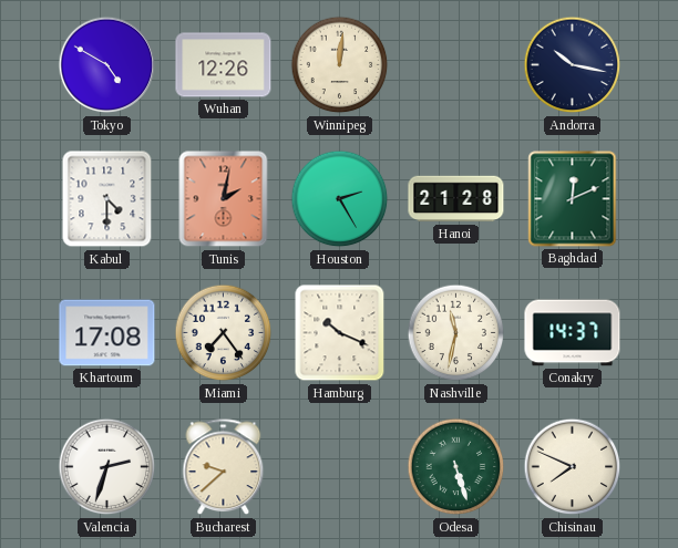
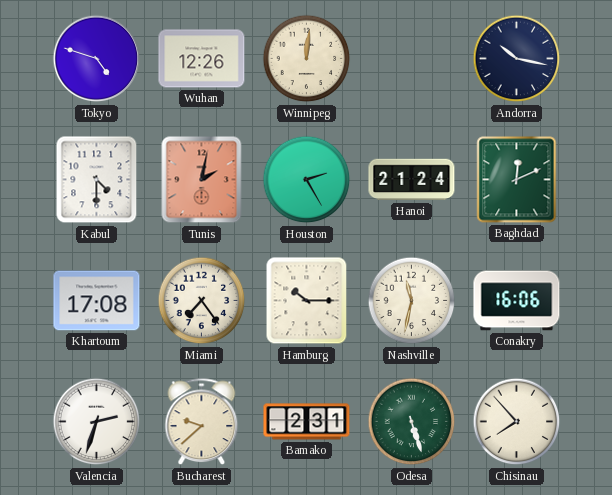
Tokyo: 4:50 -> 4:48 (97, 59)
Hanoi: 21:28 -> 21:24 (412, 180)
Hamburg: 10:19 -> 10:15 (307, 301)
Conakry: 14:37 -> 16:06 (517, 301)
Bamako: none -> 2:31 (307, 422)
Chisinau: 7:49 -> 7:53 (517, 422)
